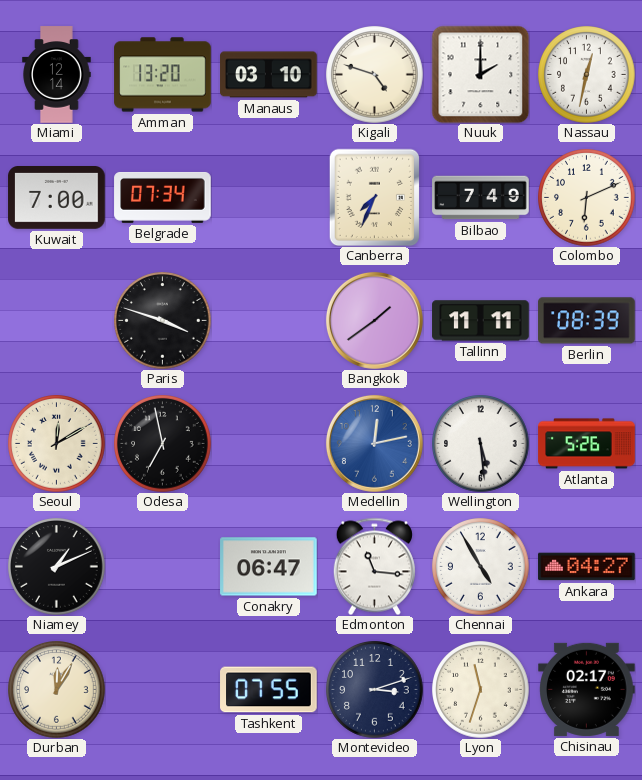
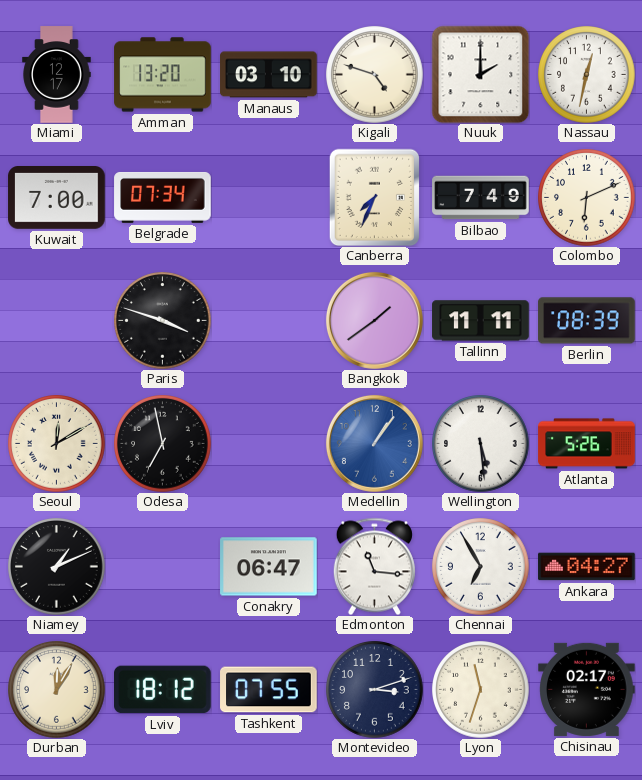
Miami: 12:14 -> 12:17 (57, 75)
Medellin: 12:13 -> 1:06 (374, 443)
Chennai: 4:55 -> 6:55 (481, 567)
Lviv: none -> 18:12 (163, 690)
